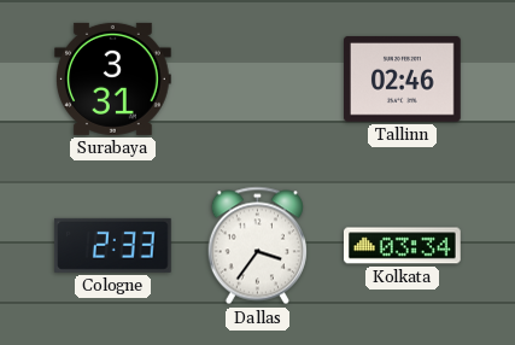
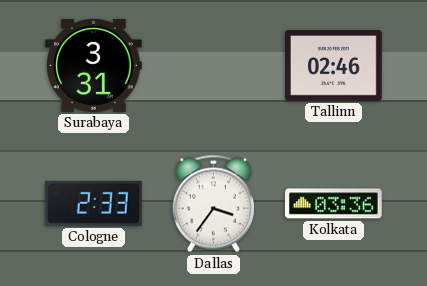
Kolkata: 03:34 -> 03:36 (334, 204)
